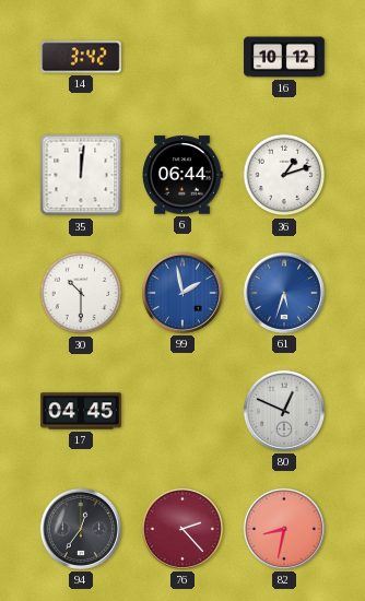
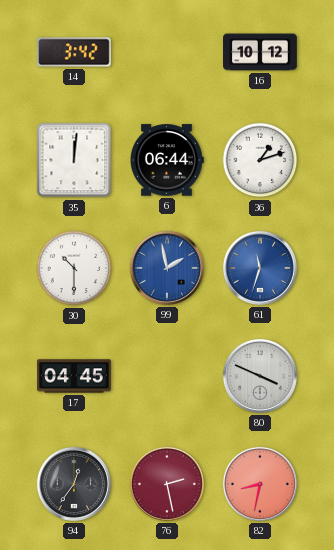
61: 5:33 -> 11:33 (260, 268)
80: 12:49 -> 3:49 (260, 376)
76: 2:23 -> 2:28 (167, 484)
